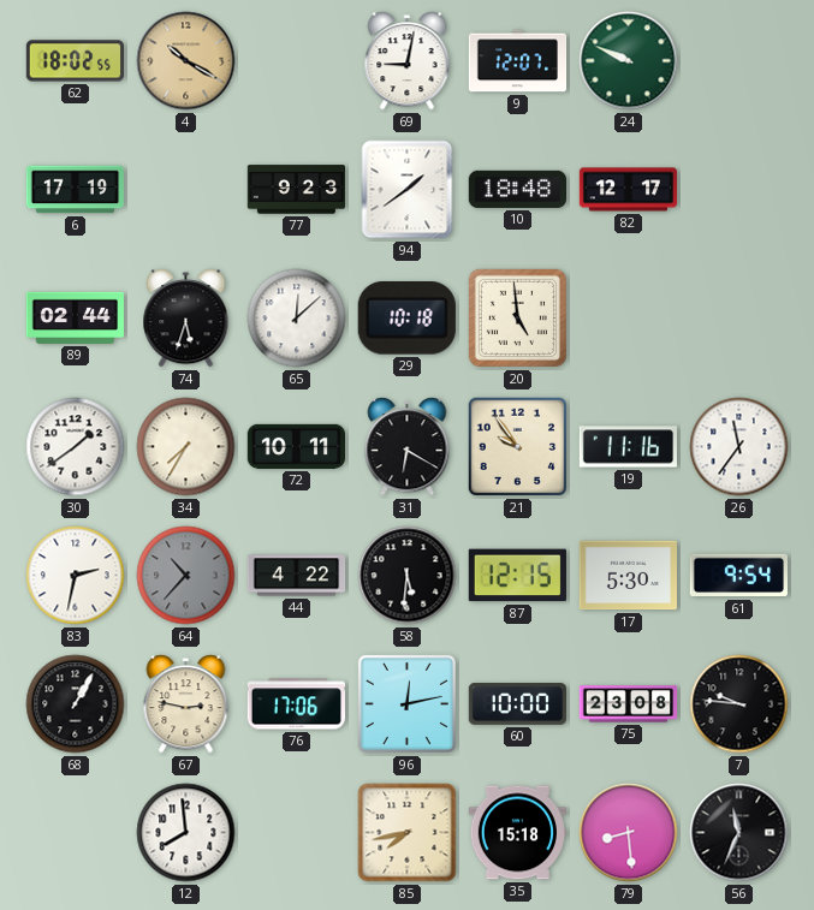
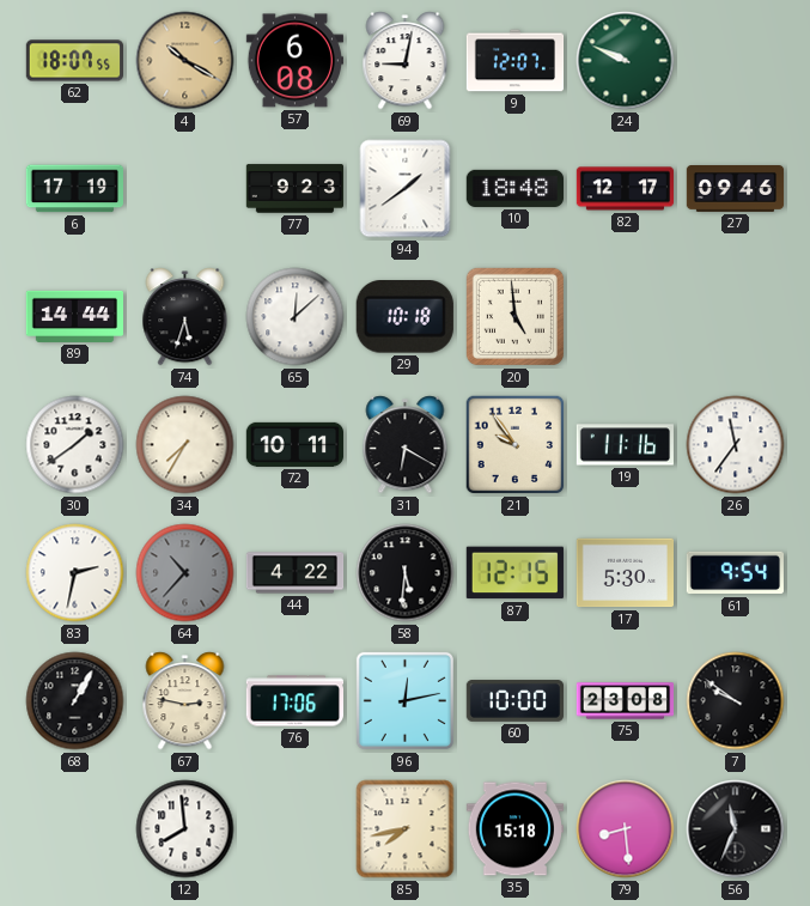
62: 18:02 -> 18:07 (74, 61)
57: none -> 6:08 (294, 61)
27: none -> 09:46 (736, 189)
89: 02:44 -> 14:44 (74, 316)
7: 9:46 -> 9:51 (736, 701)
